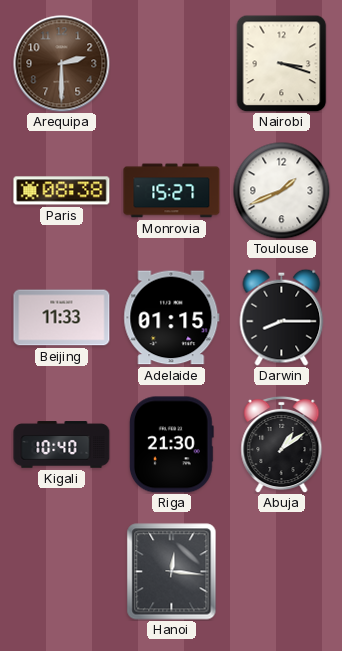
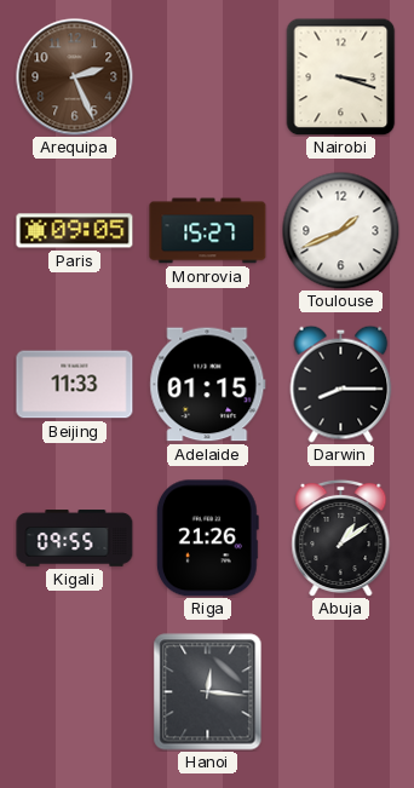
Arequipa: 2:30 -> 2:26 (75, 77)
Paris: 08:38 -> 09:05 (75, 231)
Kigali: 10:40 -> 09:55 (75, 539)
Riga: 21:30 -> 21:26 (207, 539)
